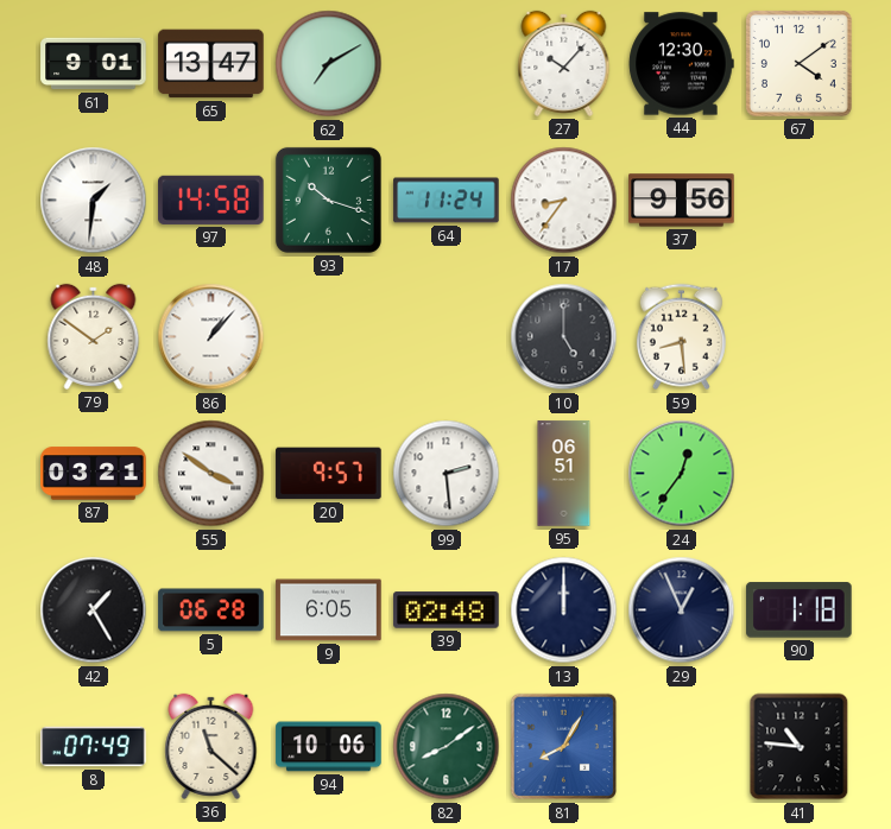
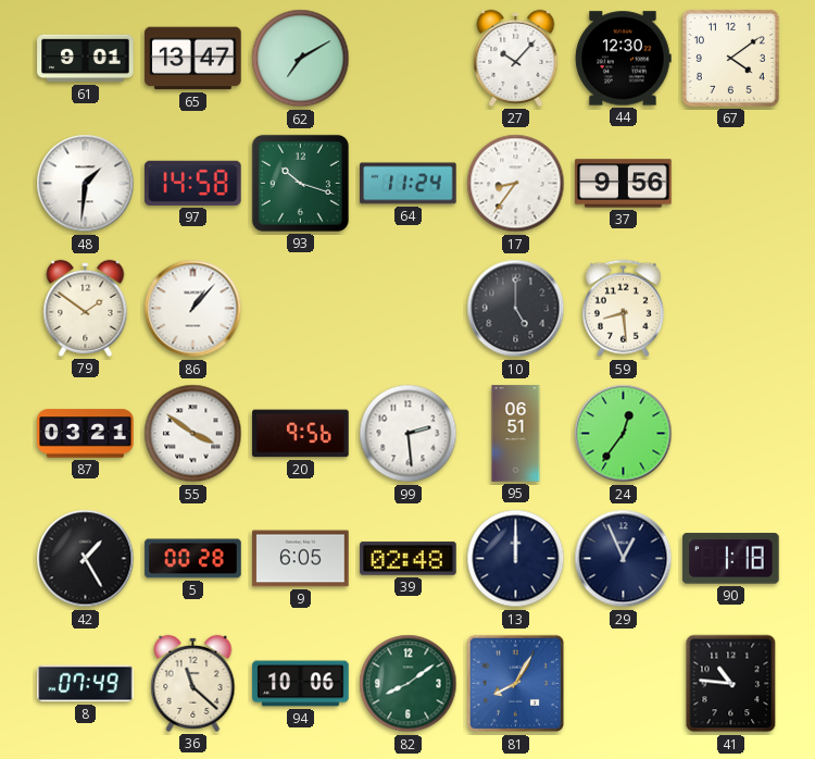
20: 9:57 -> 9:56 (301, 434)
5: 06:28 -> 00:28 (193, 559)
